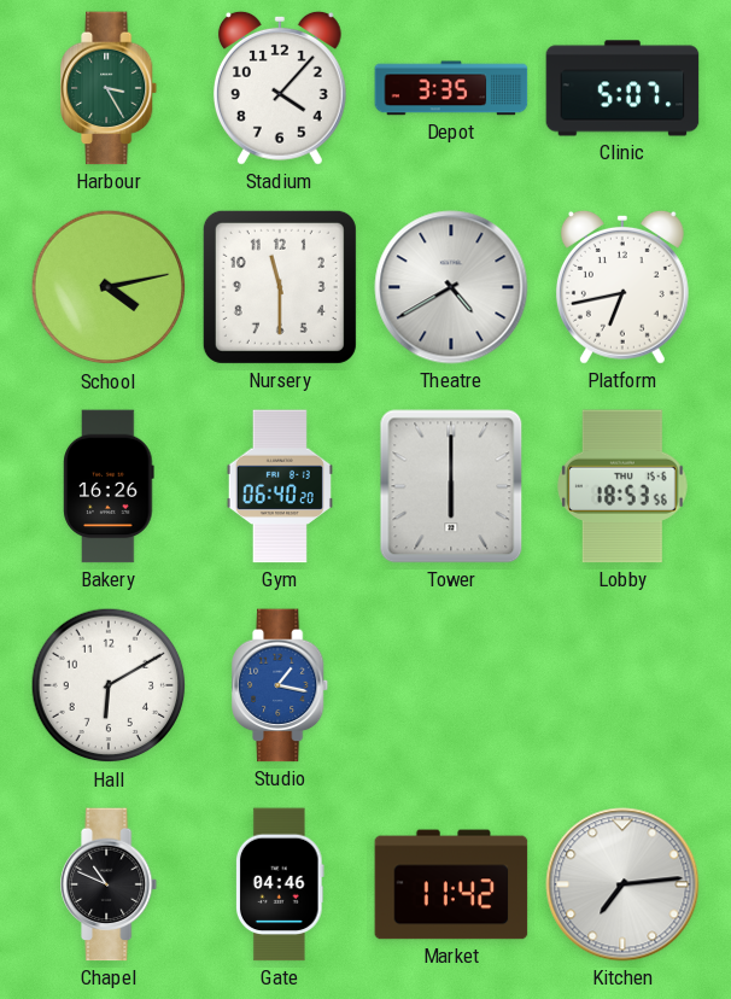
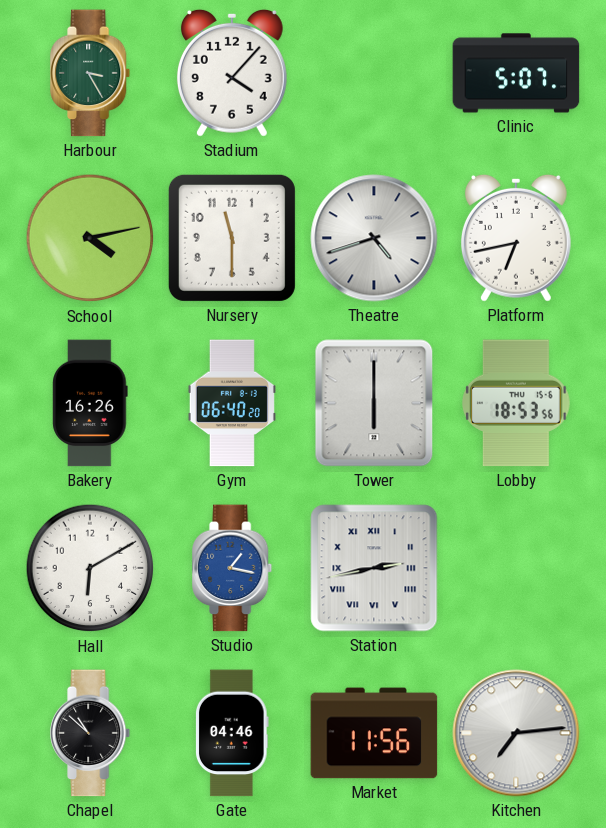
Depot: 3:35 -> none (451, 88)
Theatre: 4:40 -> 4:42 (374, 238)
Station: none -> 2:43 (374, 568)
Chapel: 10:49 -> 10:52 (91, 733)
Market: 11:42 -> 11:56 (374, 733)
